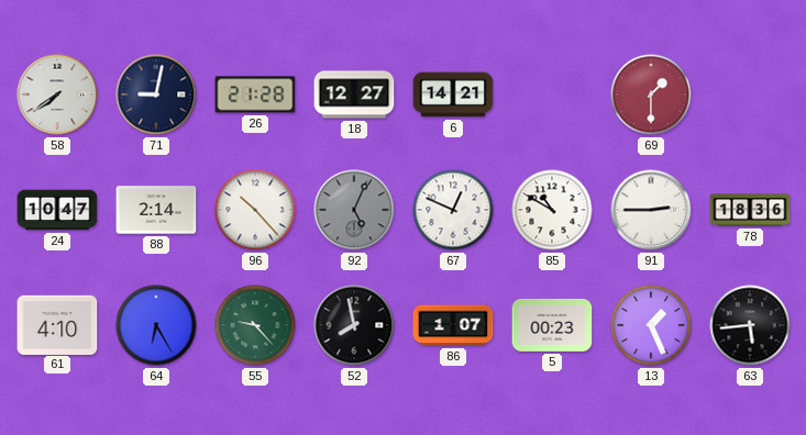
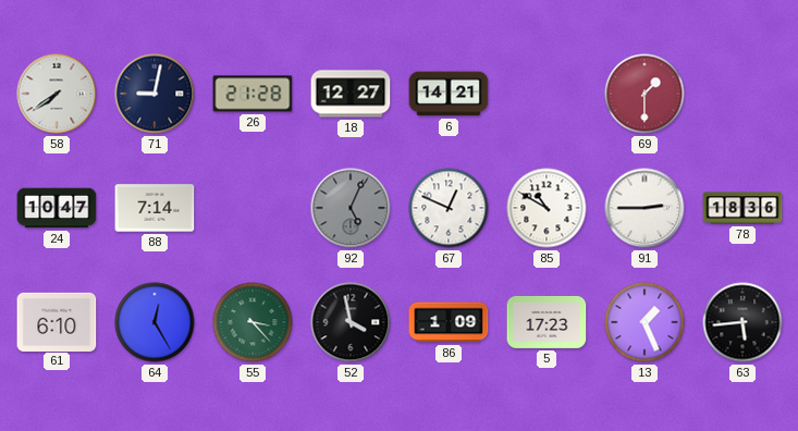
88: 2:14 -> 7:14 (155, 208)
96: 10:23 -> none (255, 210)
61: 4:10 -> 6:10 (57, 321)
64: 6:25 -> 12:25 (155, 322)
55: 9:23 -> 3:23 (253, 322)
52: 7:58 -> 3:58 (351, 322)
86: 1:07 -> 1:09 (449, 322)
5: 00:23 -> 17:23 (547, 322)
